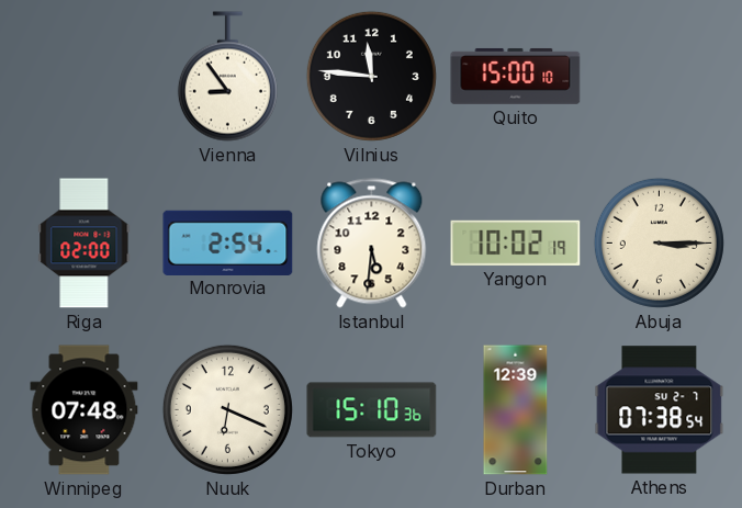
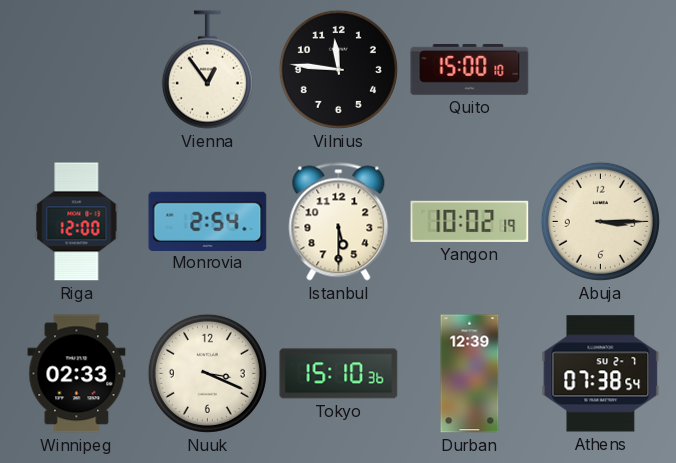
Vienna: 8:54 -> 12:54 (207, 70)
Riga: 02:00 -> 12:00 (77, 222)
Istanbul: 5:31 -> 5:30 (339, 222)
Winnipeg: 07:48 -> 02:33 (77, 374)
Nuuk: 6:19 -> 3:19 (207, 373)
